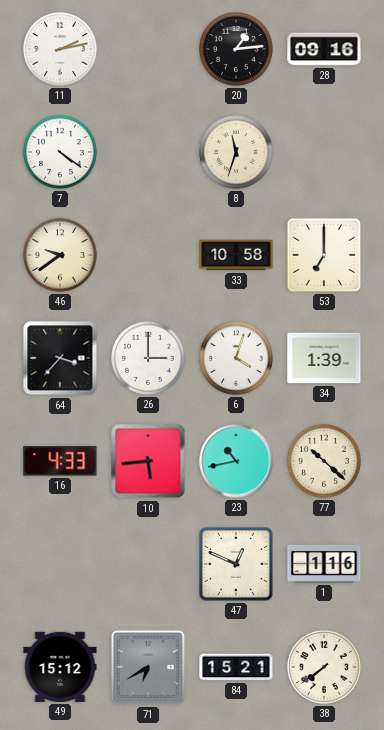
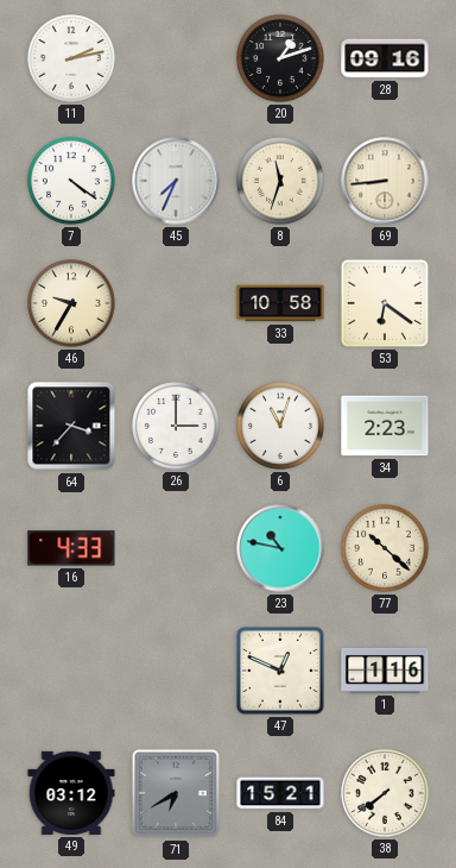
20: 1:14 -> 1:12 (281, 59)
45: none -> 7:34 (176, 181)
69: none -> 8:44 (385, 181)
46: 9:39 -> 9:35 (72, 304)
53: 7:00 -> 6:21 (385, 303)
6: 4:03 -> 11:03 (281, 427)
34: 1:39 -> 2:23 (385, 426)
10: 5:44 -> none (148, 461)
23: 10:43 -> 10:47 (280, 548)
49: 15:12 -> 03:12 (71, 793)
